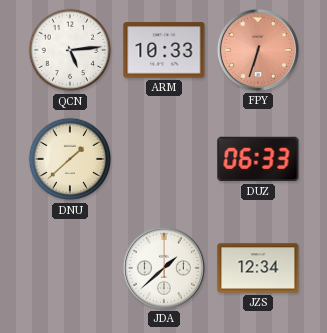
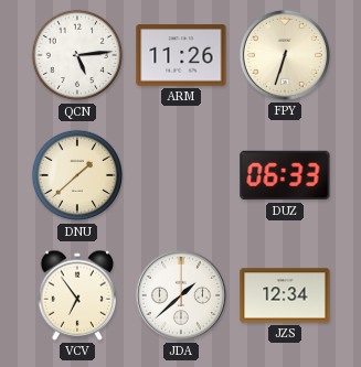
ARM: 10:33 -> 11:26 (181, 55)
FPY dial: salmon -> cream (285, 55)
VCV: none -> 6:54 (77, 295)
